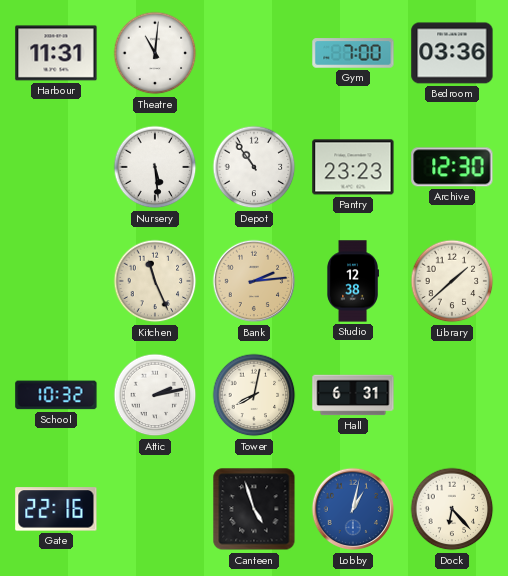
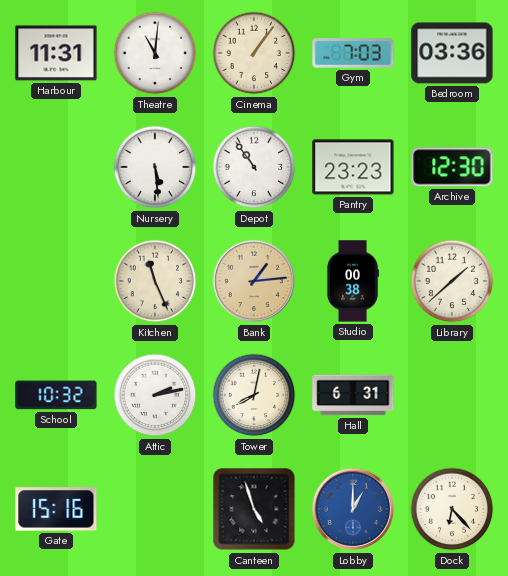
Cinema: none -> 1:06 (254, 53)
Gym: 7:00 -> 7:03 (353, 53)
Bank: 2:14 -> 1:14 (254, 281)
Studio: 12:38 -> 00:38 (352, 281)
Gate: 22:16 -> 15:16 (56, 509)
Lobby: 1:02 -> 1:00 (353, 509)
